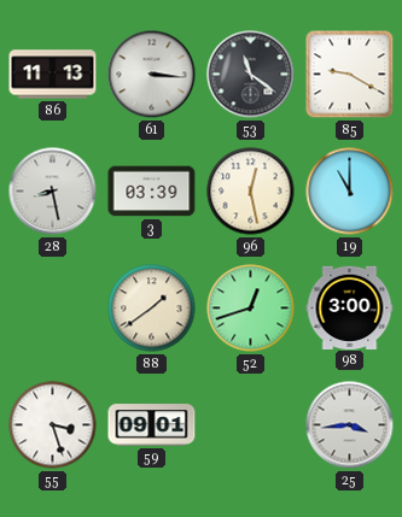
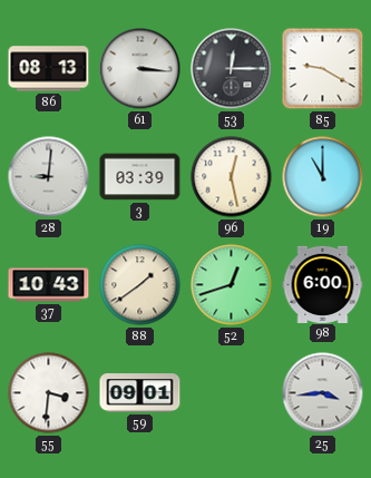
86: 11:13 -> 08:13 (49, 69)
53: 11:21 -> 12:15 (232, 69)
28: 8:28 -> 9:01 (49, 177)
37: none -> 10:43 (49, 285)
98: 3:00 -> 6:00 (323, 284)
55: 3:27 -> 3:31 (49, 393)
